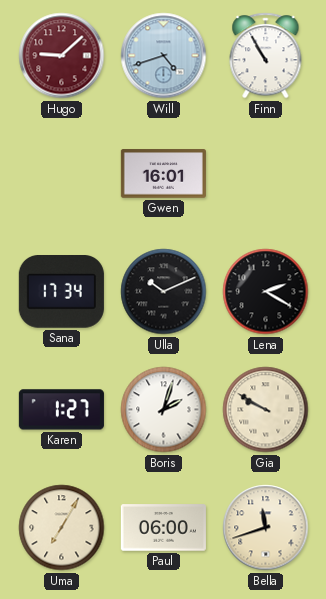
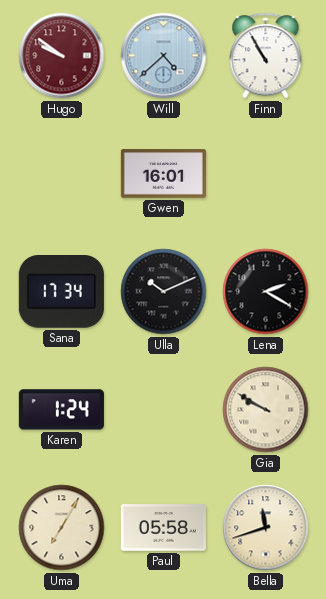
Hugo: 9:08 -> 9:51 (62, 56)
Will: 4:42 -> 4:38 (164, 56)
Karen: 1:27 -> 1:24 (61, 410)
Boris: 2:03 -> none (164, 410)
Paul: 06:00 -> 05:58 (163, 528)
